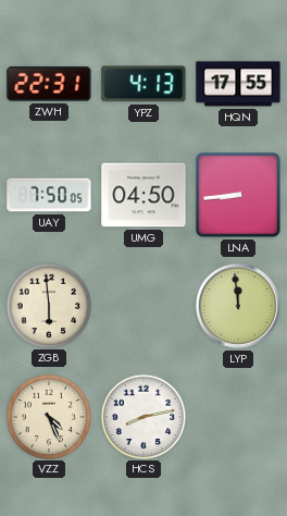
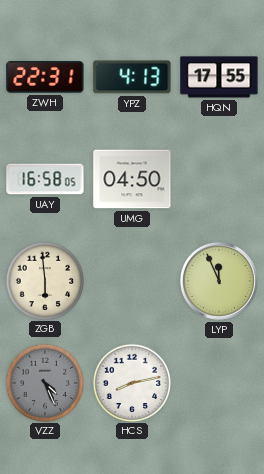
UAY: 7:50 -> 16:58 (45, 179)
LNA: 8:44 -> none (239, 196)
LYP: 11:59 -> 11:56 (219, 281)
VZZ dial: cream -> grey (44, 382)
